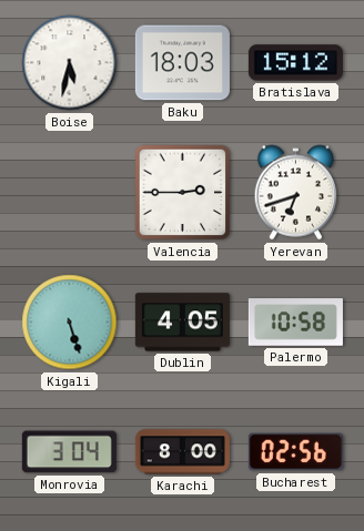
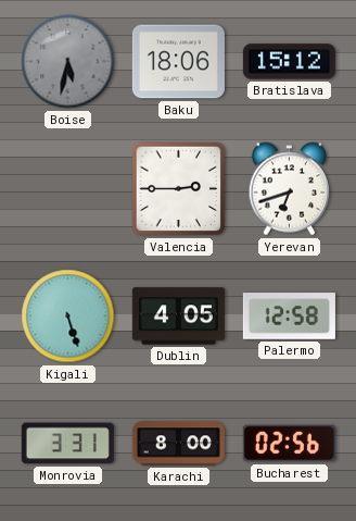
Boise dial: white -> grey (68, 62)
Baku: 18:03 -> 18:06 (178, 62)
Palermo: 10:58 -> 12:58 (289, 317)
Monrovia: 3:04 -> 3:31 (67, 444)
